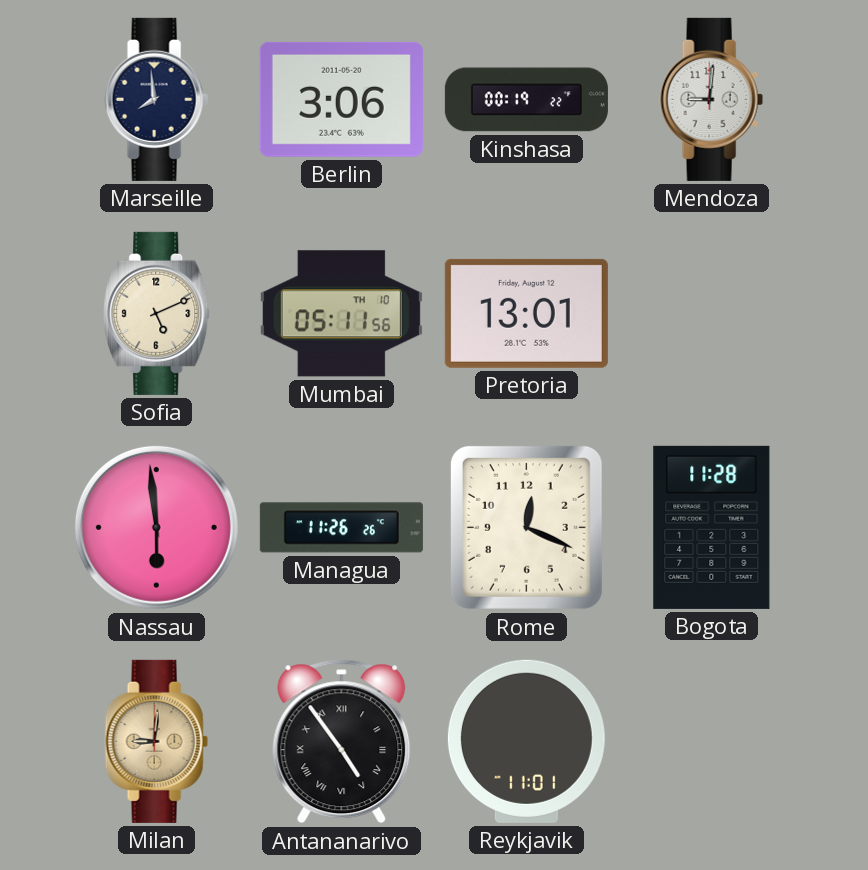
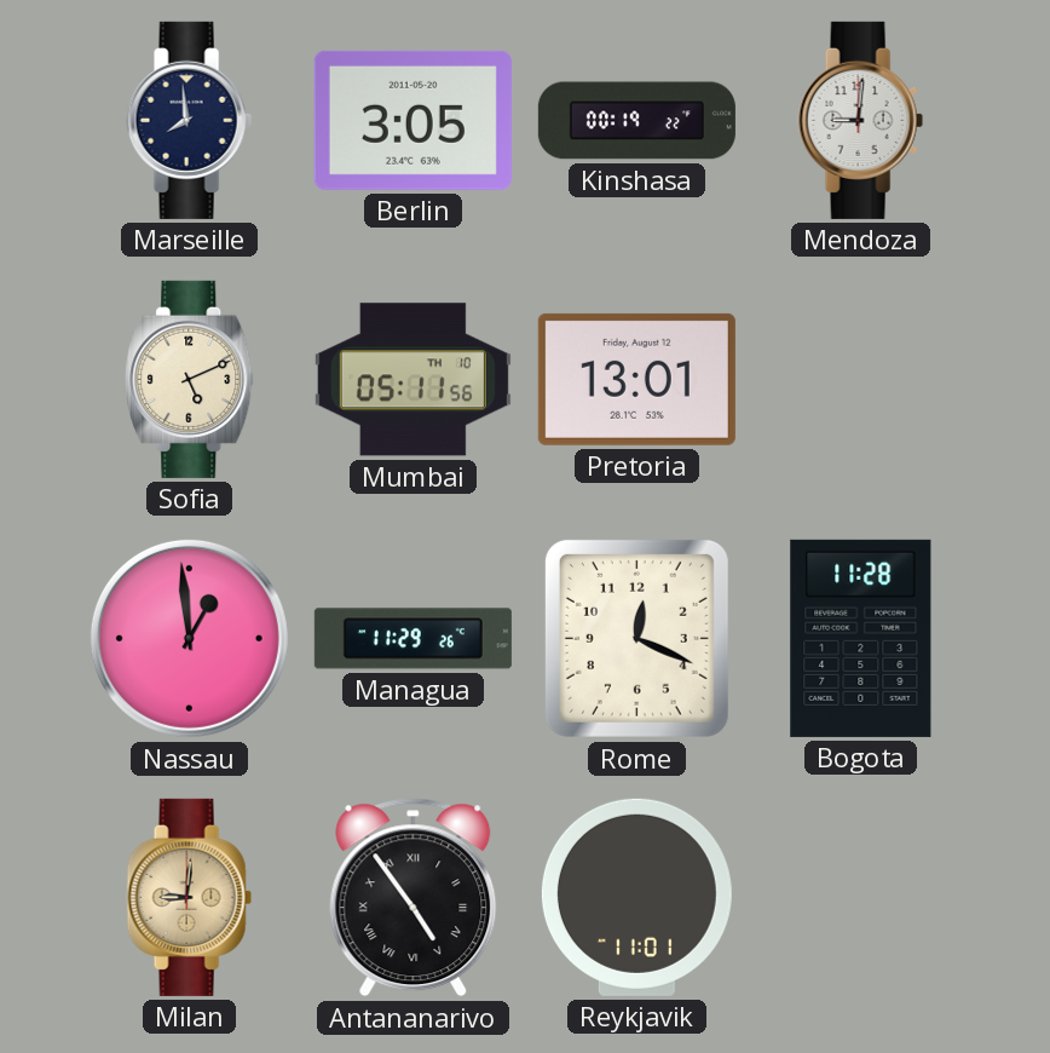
Berlin: 3:06 -> 3:05 (412, 120)
Nassau: 5:59 -> 12:59 (189, 638)
Managua: 11:26 -> 11:29 (412, 639)
